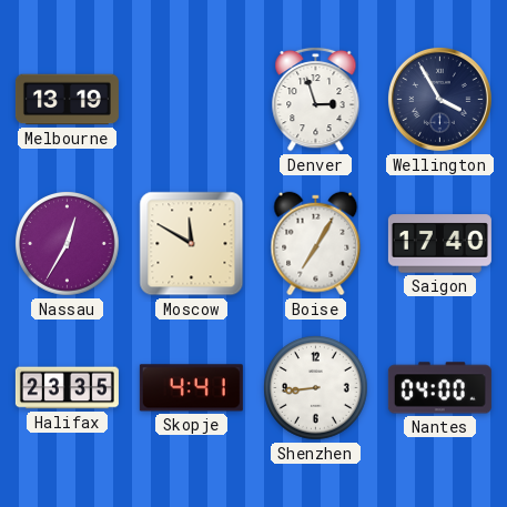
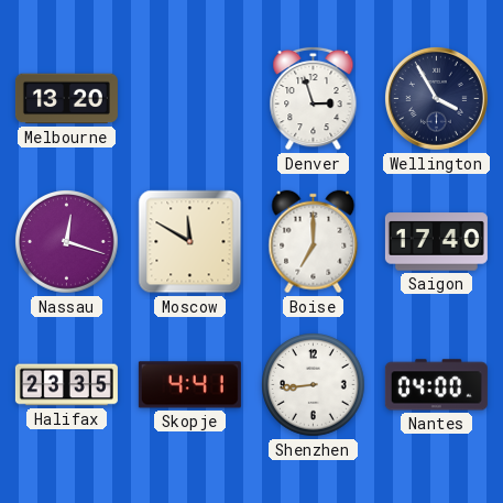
Melbourne: 13:19 -> 13:20 (66, 99)
Nassau: 12:35 -> 12:18 (67, 242)
Boise: 7:05 -> 7:00 (314, 242)
